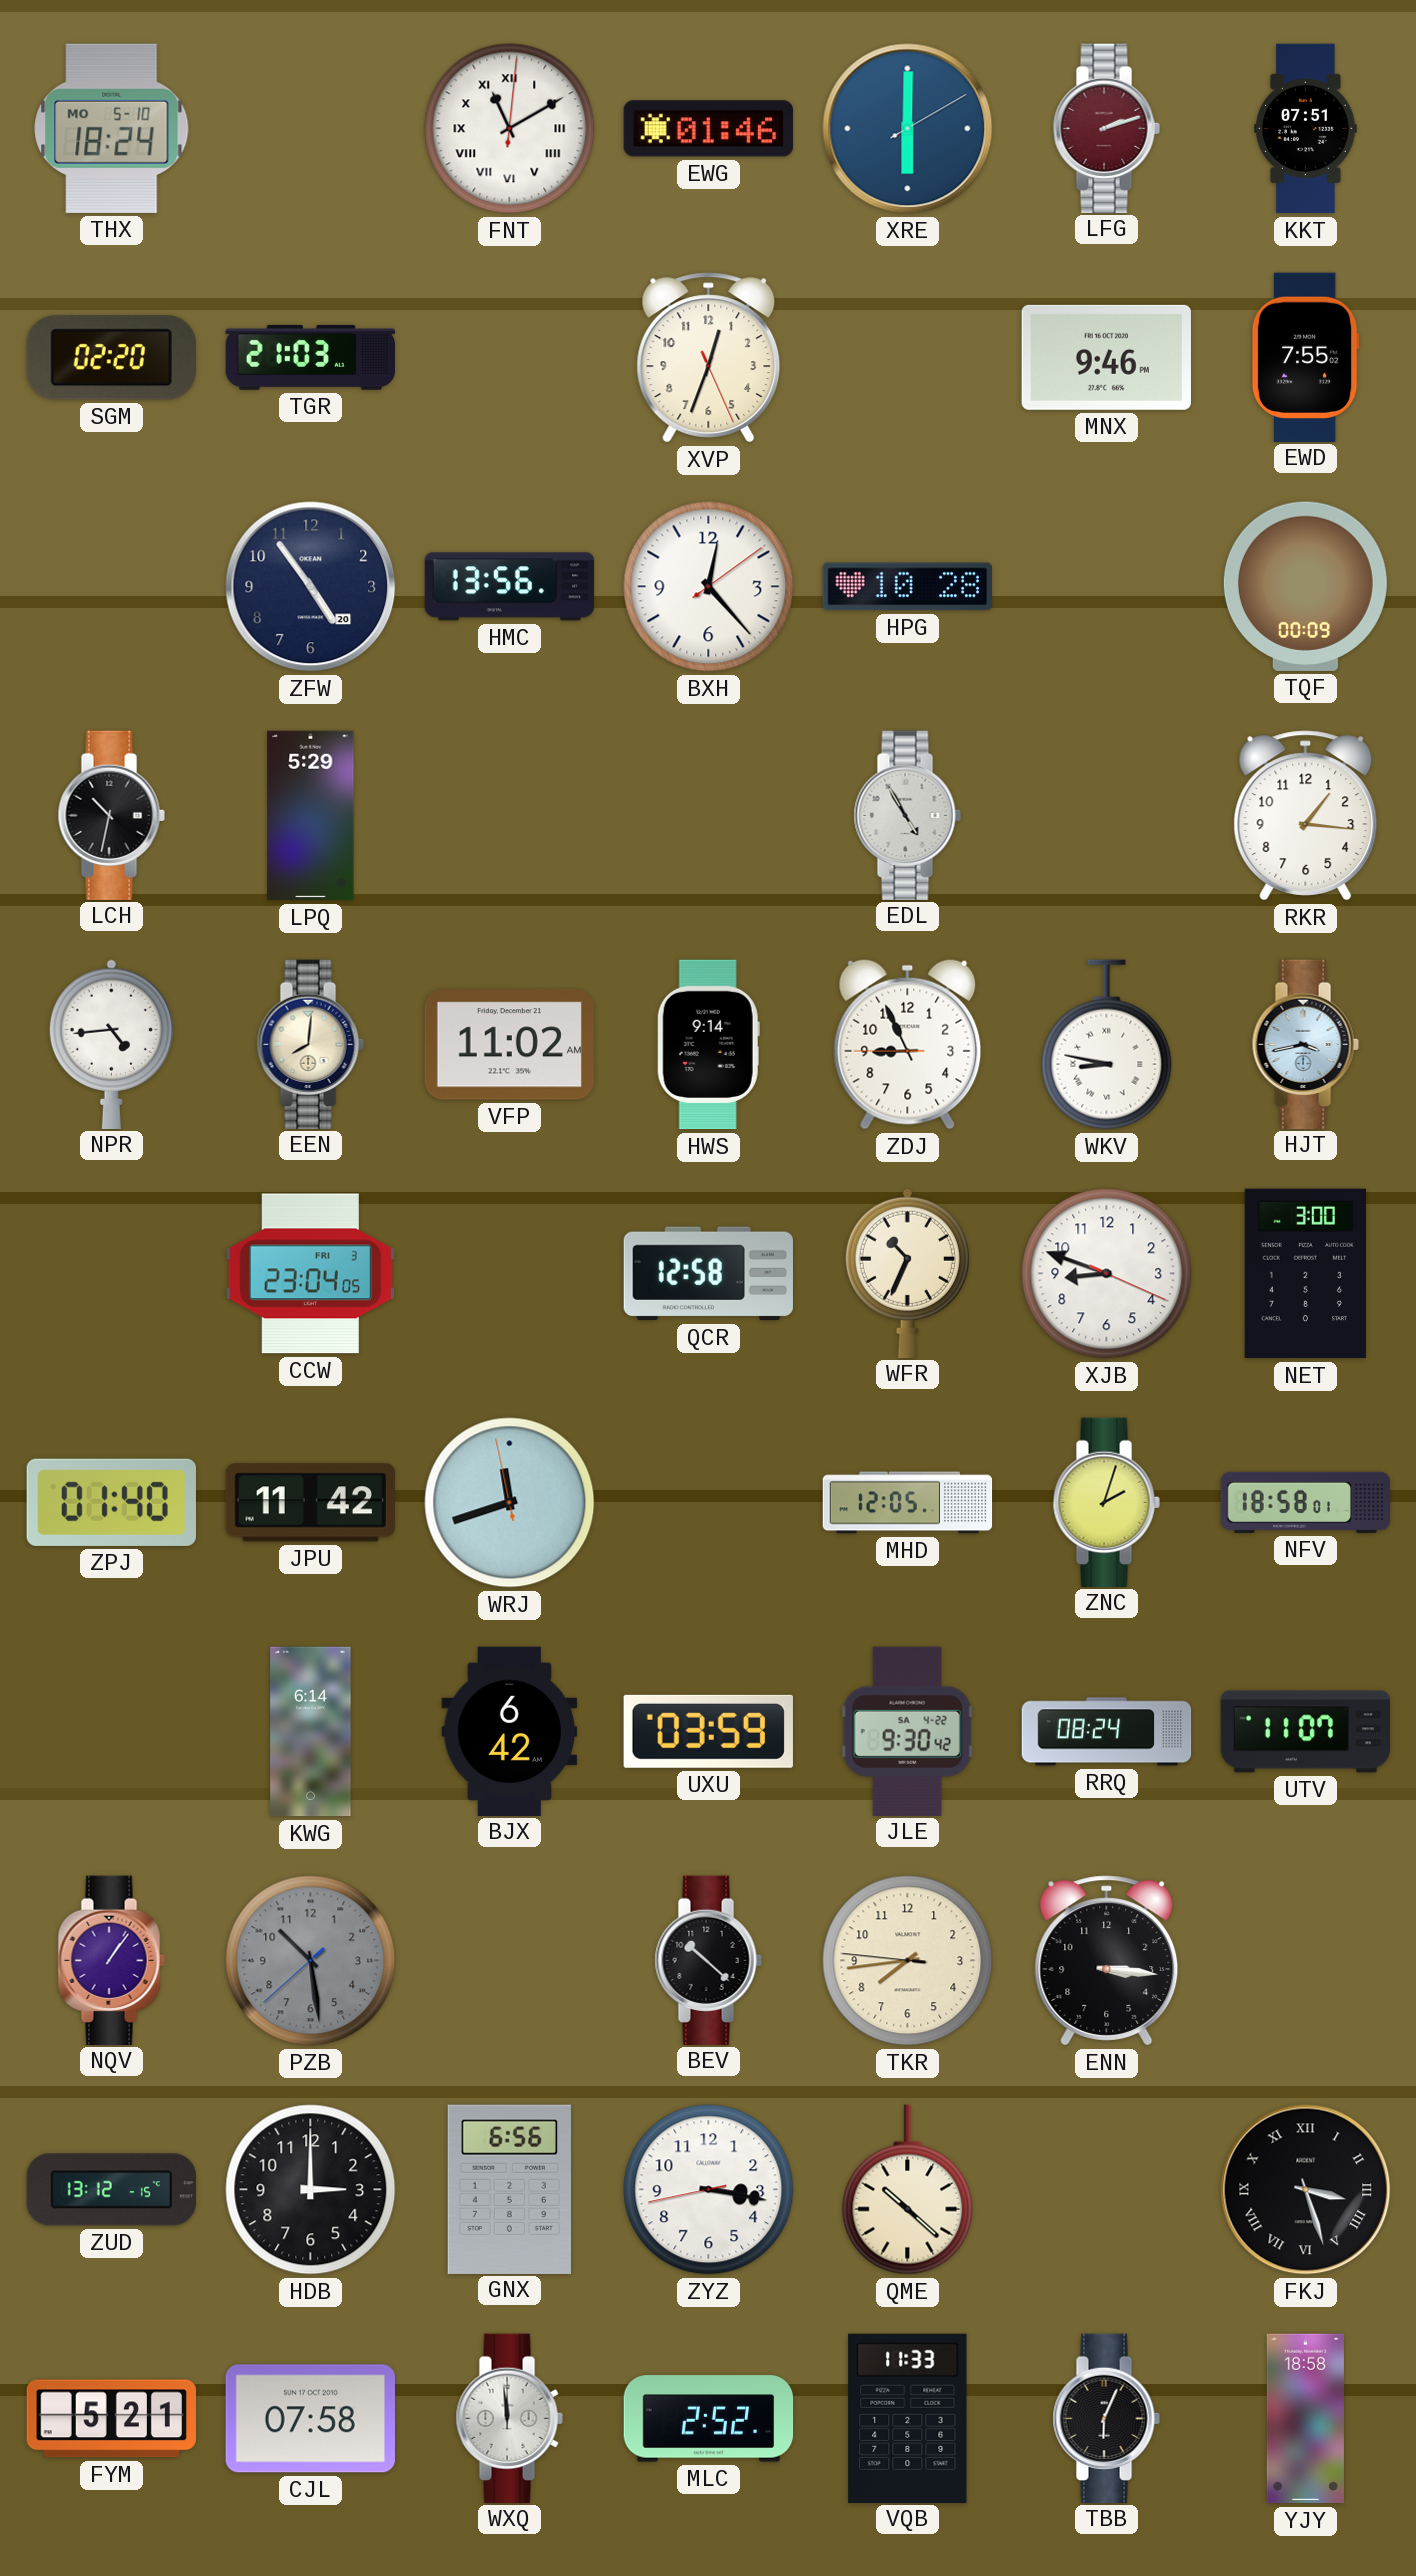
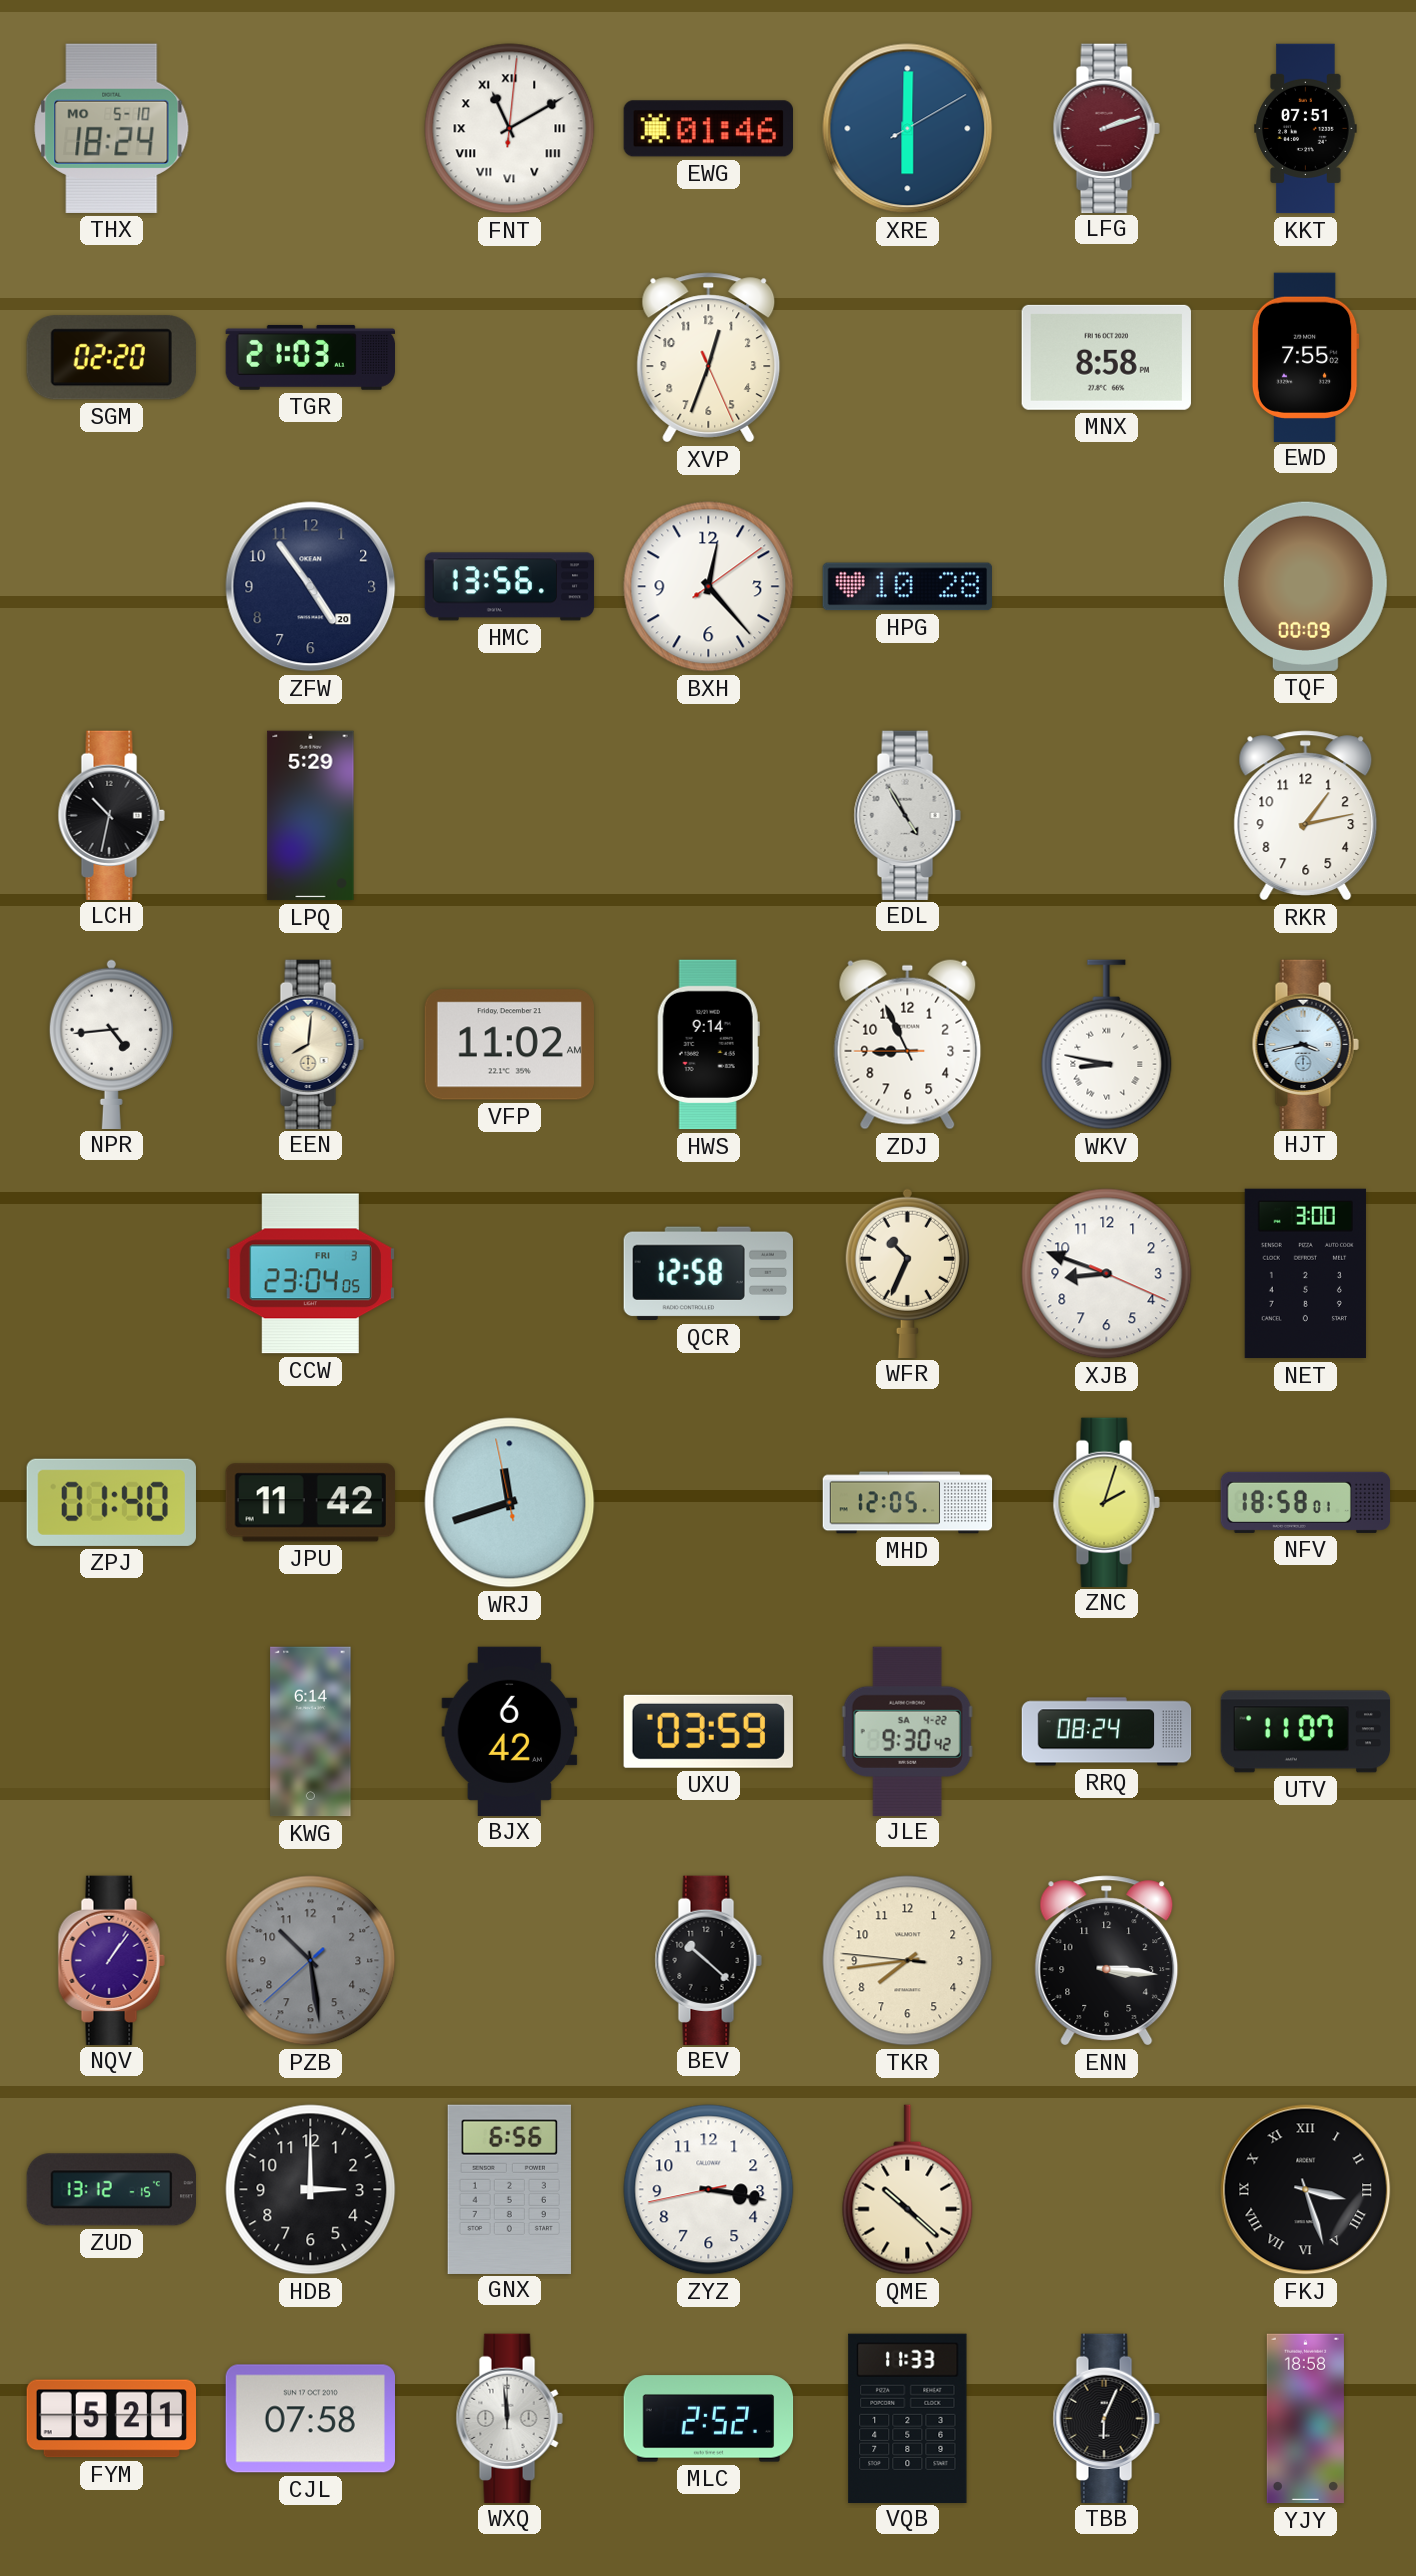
MNX: 9:46 -> 8:58 (1106, 357)
RKR: 1:16 -> 1:13 (1306, 816)
